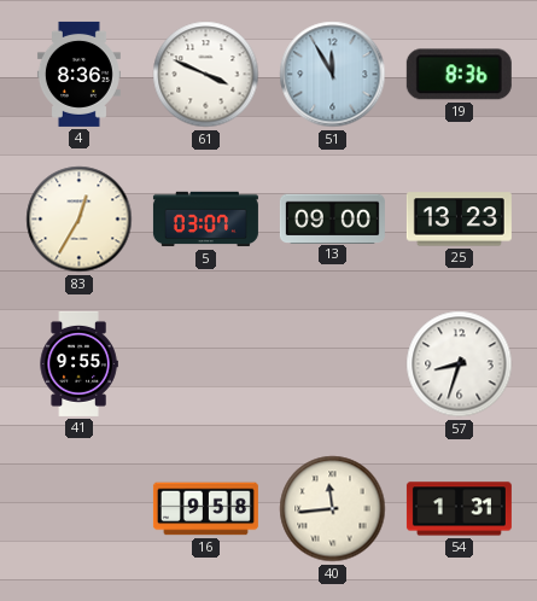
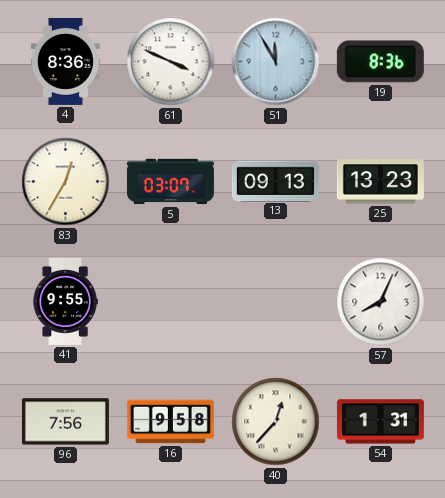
13: 09:00 -> 09:13 (275, 181)
57: 8:33 -> 8:04 (381, 302)
96: none -> 7:56 (65, 422)
40: 11:44 -> 12:37 (276, 422)
